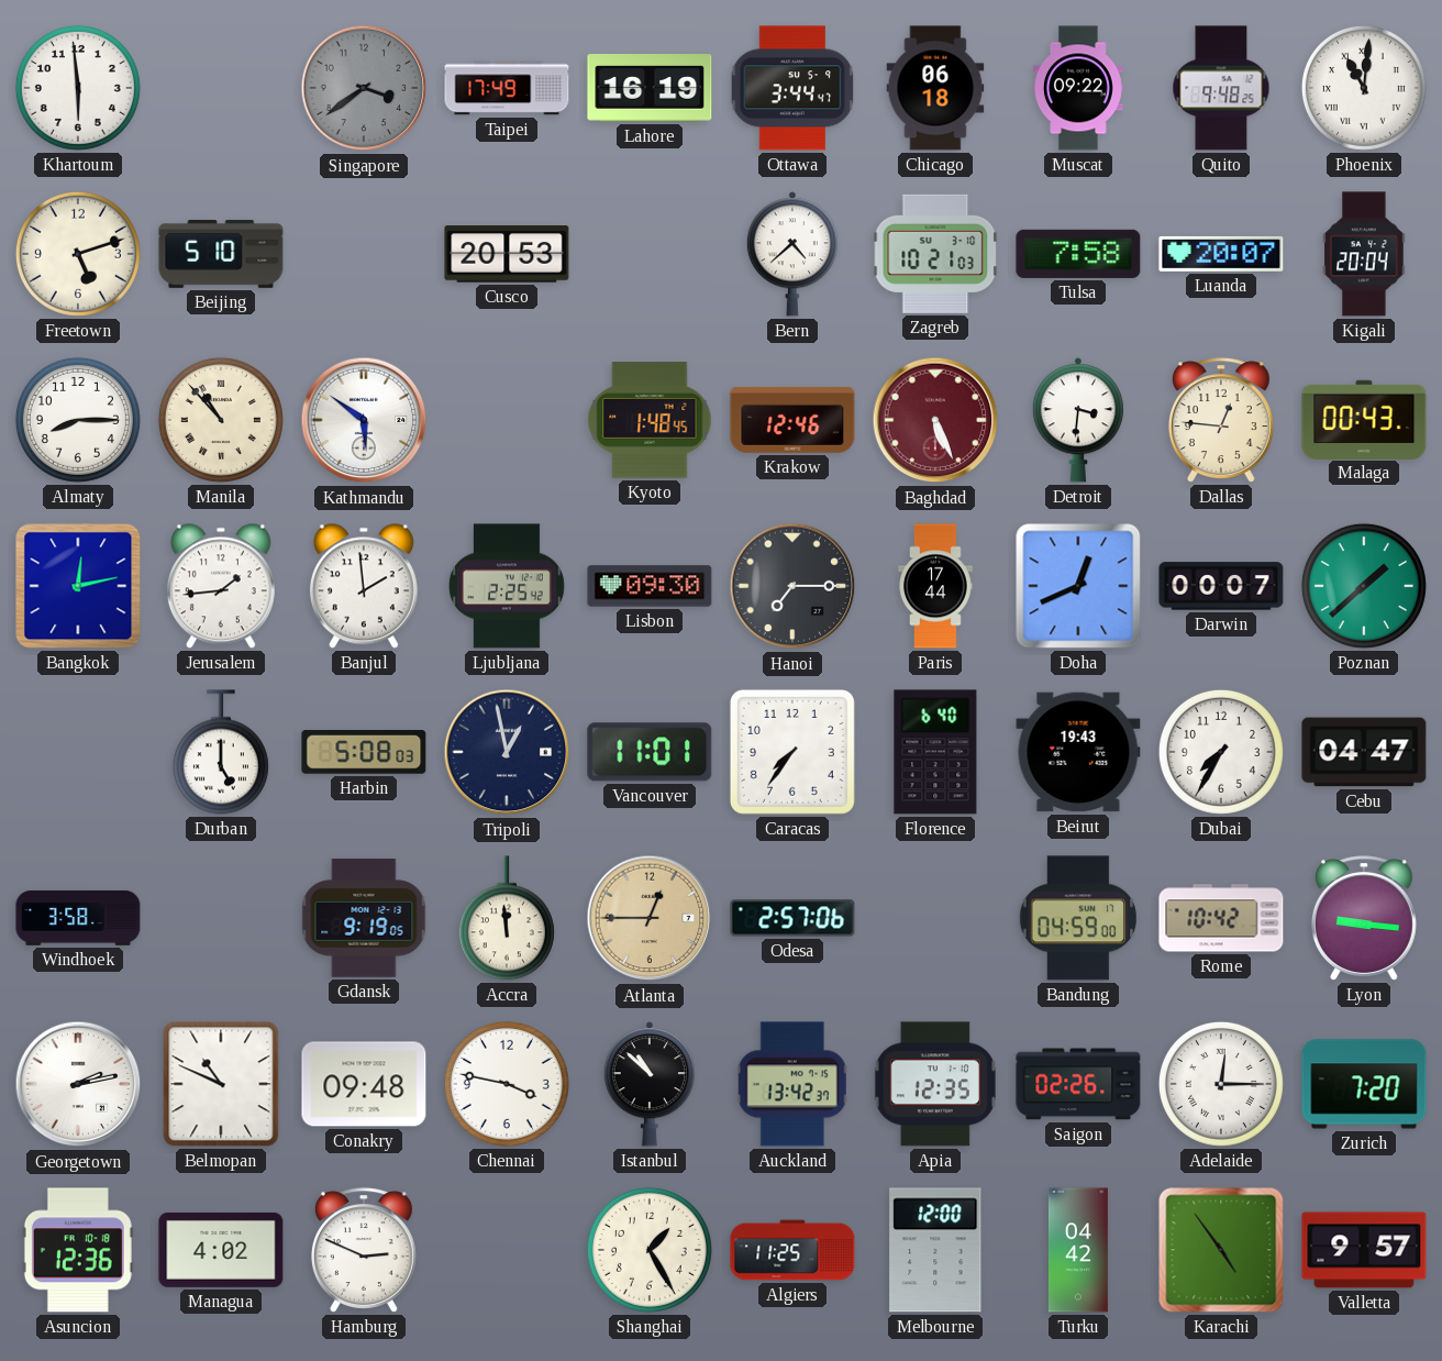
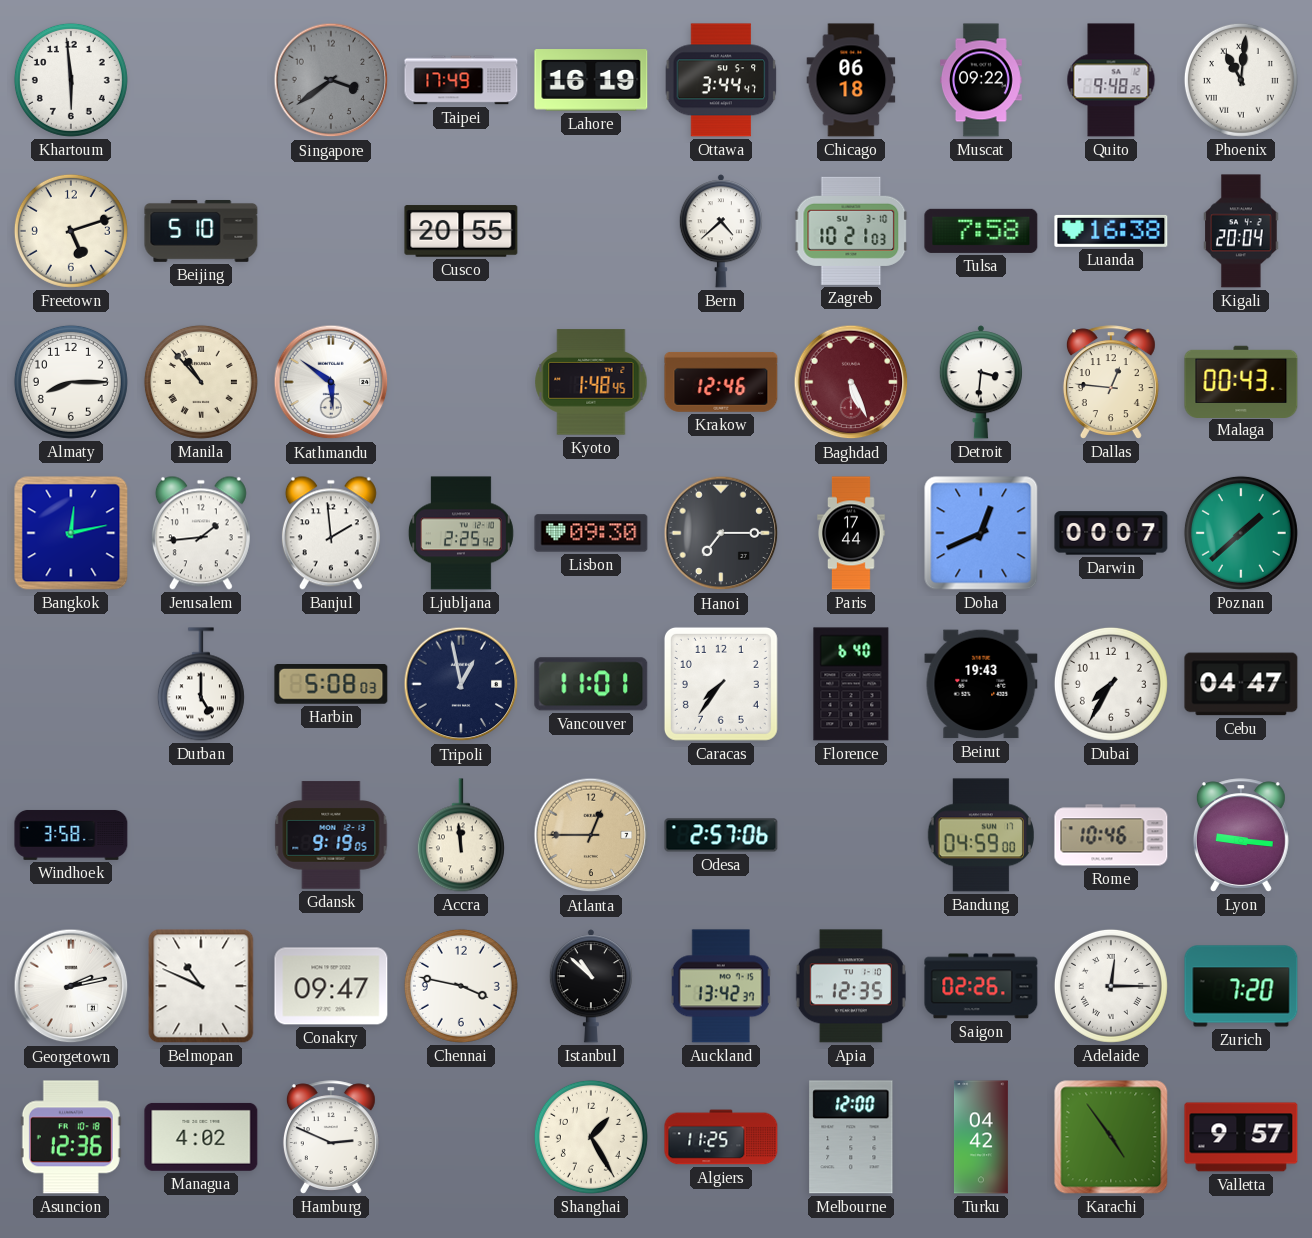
Cusco: 20:53 -> 20:55 (461, 231)
Luanda: 20:07 -> 16:38 (1111, 231)
Rome: 10:42 -> 10:46 (1111, 835)
Conakry: 09:48 -> 09:47 (331, 986)
